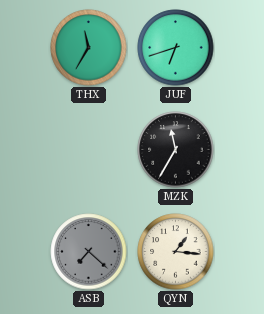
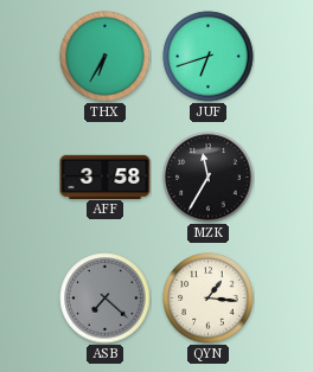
THX: 11:35 -> 6:35 (106, 57)
AFF: none -> 3:58 (106, 177)
